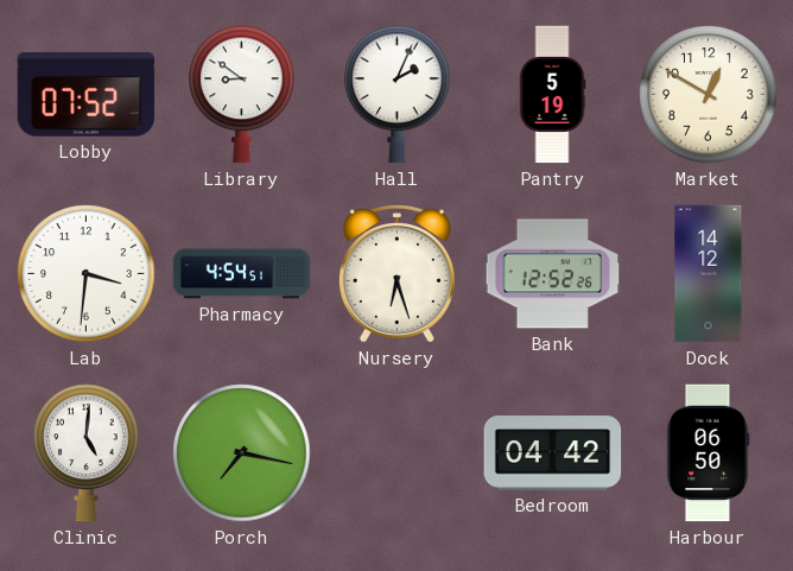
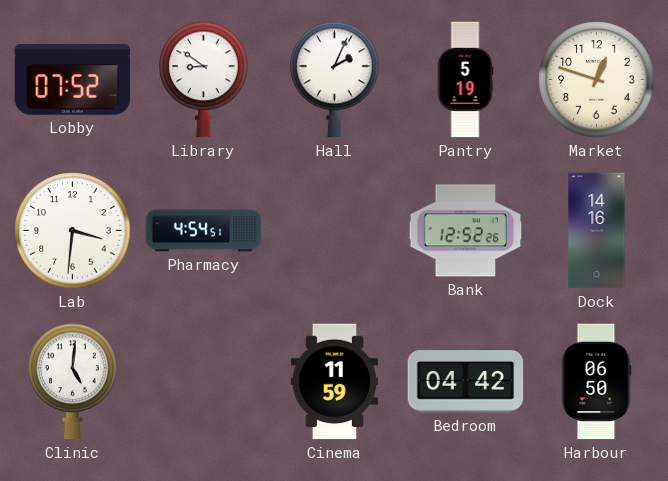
Market: 12:50 -> 12:48 (597, 80)
Nursery: 6:27 -> none (396, 274)
Dock: 14:12 -> 14:16 (597, 231)
Porch: 7:17 -> none (242, 453)
Cinema: none -> 11:59 (334, 382)
